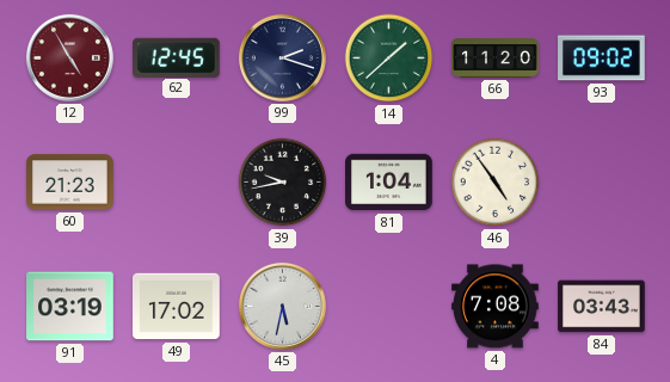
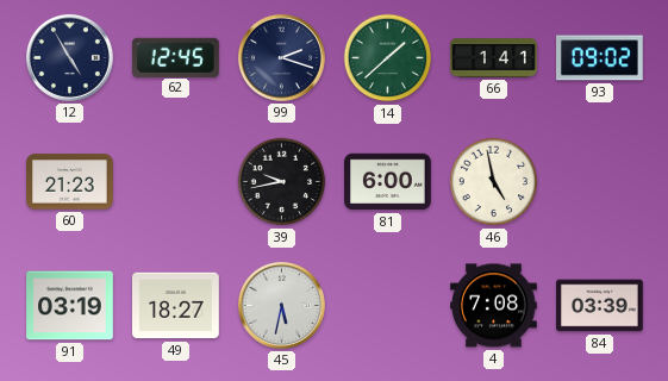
12 dial: burgundy -> navy (69, 57)
66: 11:20 -> 1:41 (494, 58)
81: 1:04 -> 6:00 (388, 182)
46: 4:54 -> 4:58 (494, 182)
49: 17:02 -> 18:27 (176, 306)
84: 03:43 -> 03:39 (600, 306)
